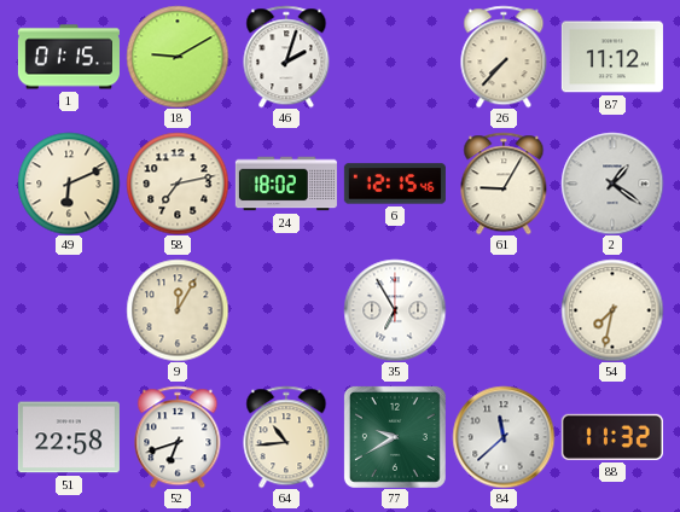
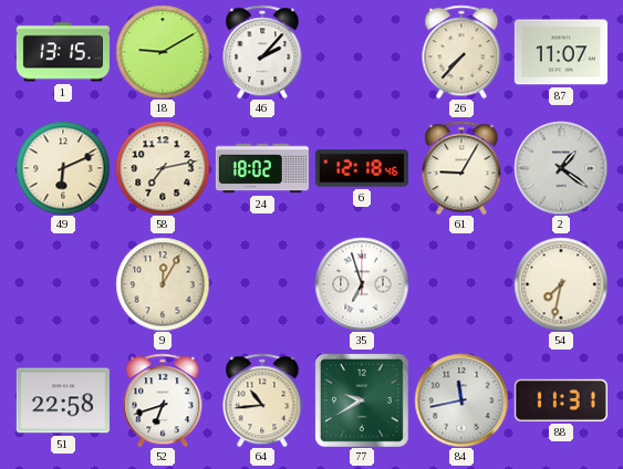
1: 01:15 -> 13:15 (63, 52)
46: 2:03 -> 2:07 (262, 52)
87: 11:12 -> 11:07 (561, 52)
6: 12:15 -> 12:18 (362, 168)
35: 6:55 -> 6:57 (362, 284)
84: 11:38 -> 11:43 (461, 400)
88: 11:32 -> 11:31 (561, 400)
